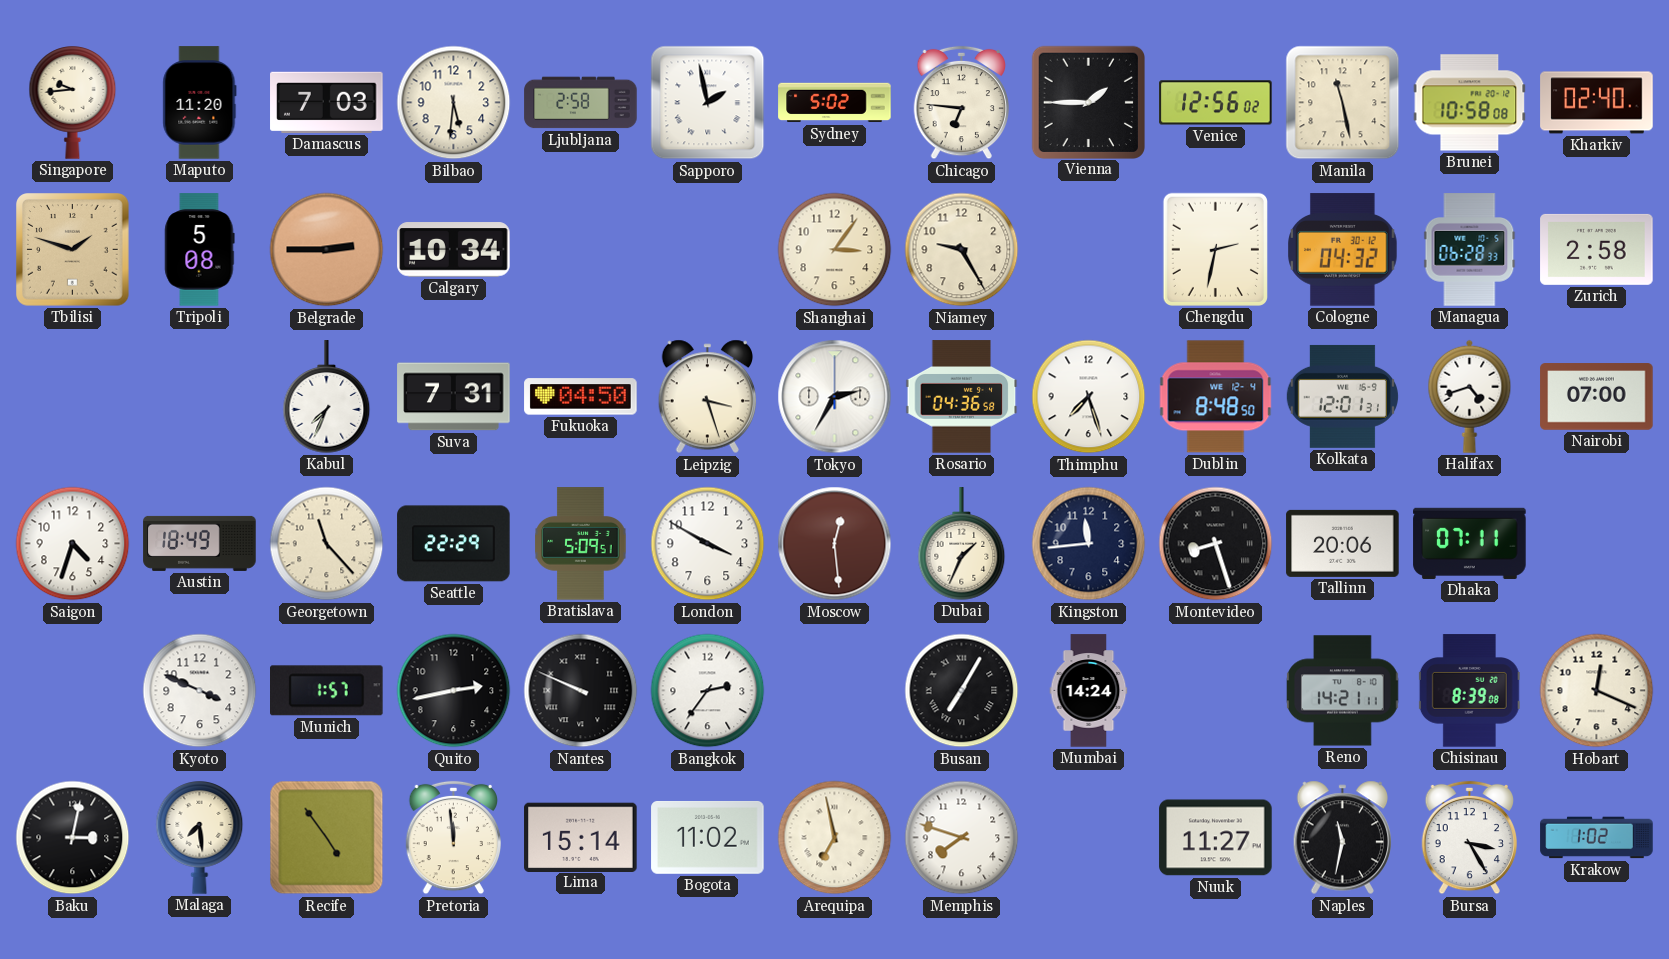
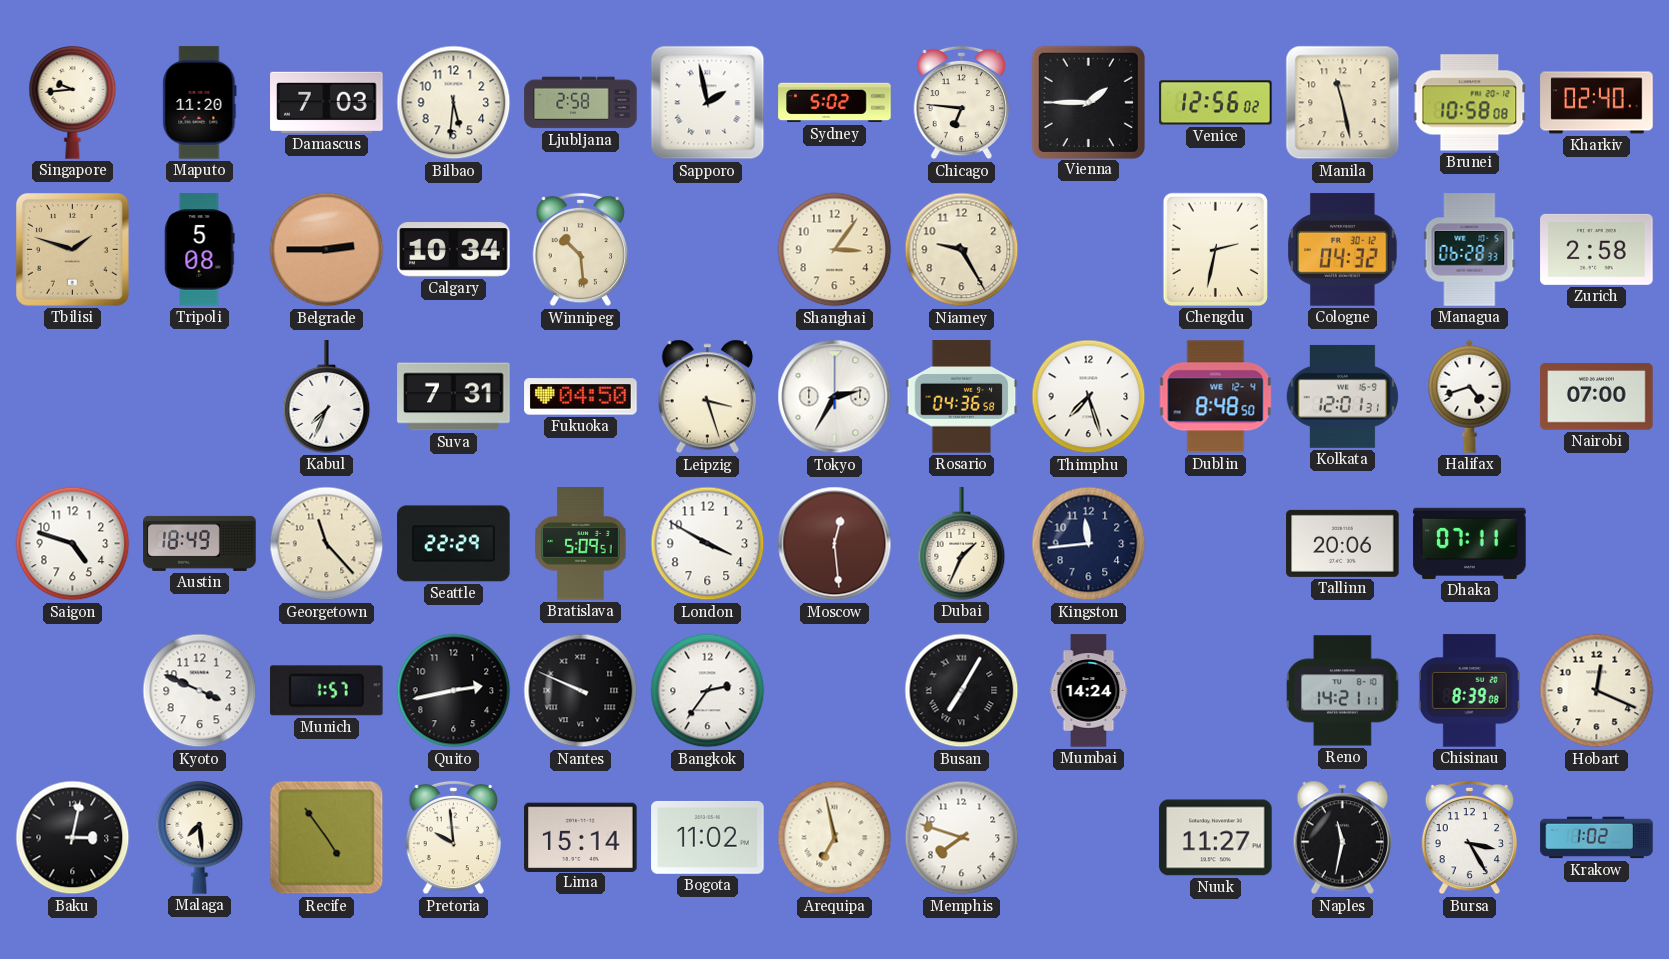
Winnipeg: none -> 10:29 (580, 250)
Saigon: 4:33 -> 4:48 (73, 544)
Montevideo: 8:27 -> none (1216, 544)
Pretoria: 11:59 -> 9:59 (453, 838)
